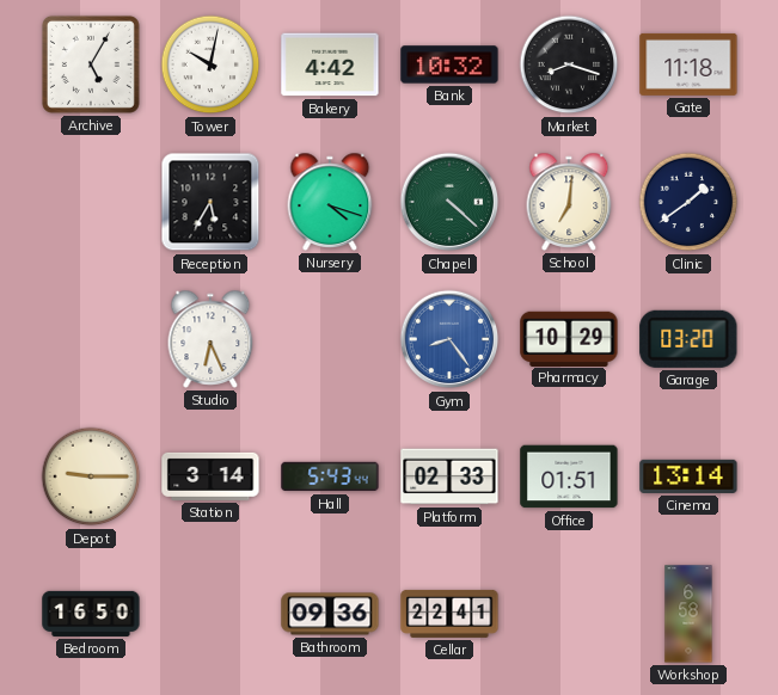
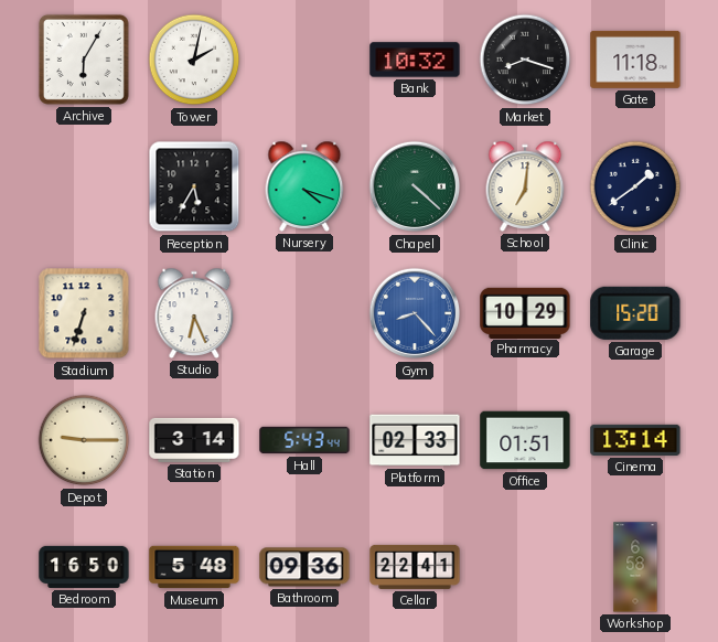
Archive: 5:05 -> 6:05 (84, 60)
Tower: 10:02 -> 2:02 (194, 60)
Bakery: 4:42 -> none (330, 64)
Stadium: none -> 6:33 (84, 313)
Gym: 8:24 -> 8:23 (415, 313)
Garage: 03:20 -> 15:20 (635, 313)
Museum: none -> 5:48 (194, 567)
